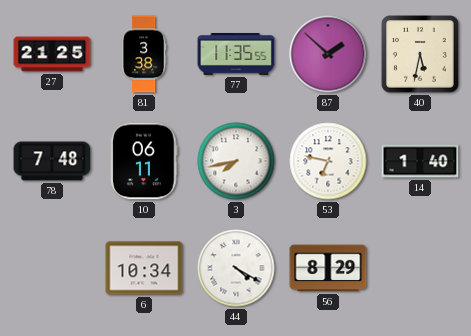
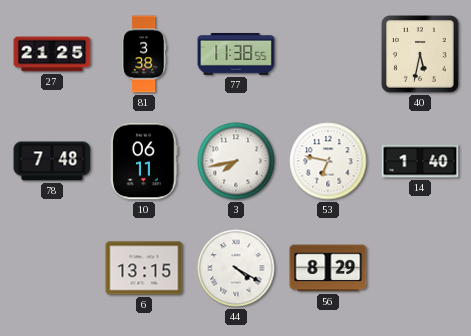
77: 11:35 -> 11:38 (236, 54)
87: 1:52 -> none (328, 54)
6: 10:34 -> 13:15 (144, 268)
